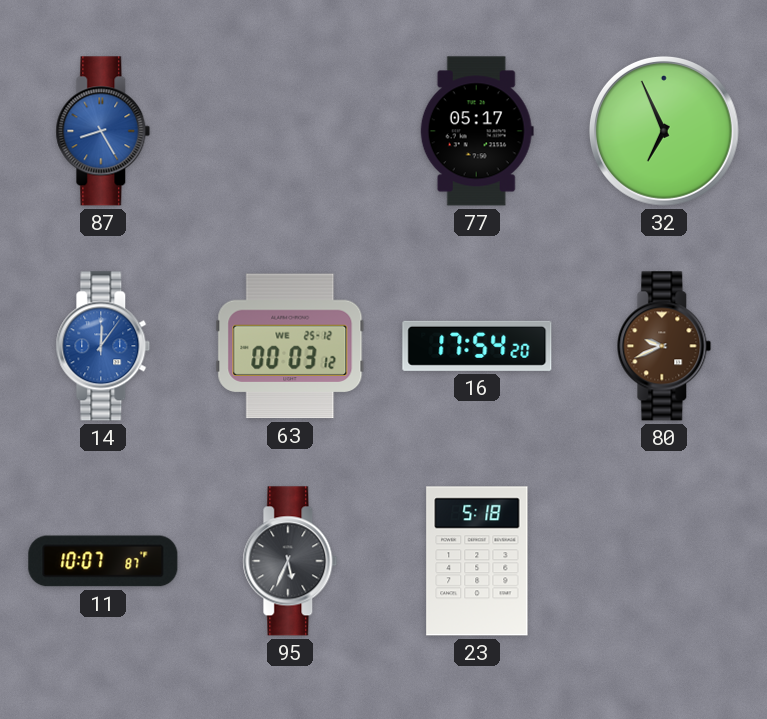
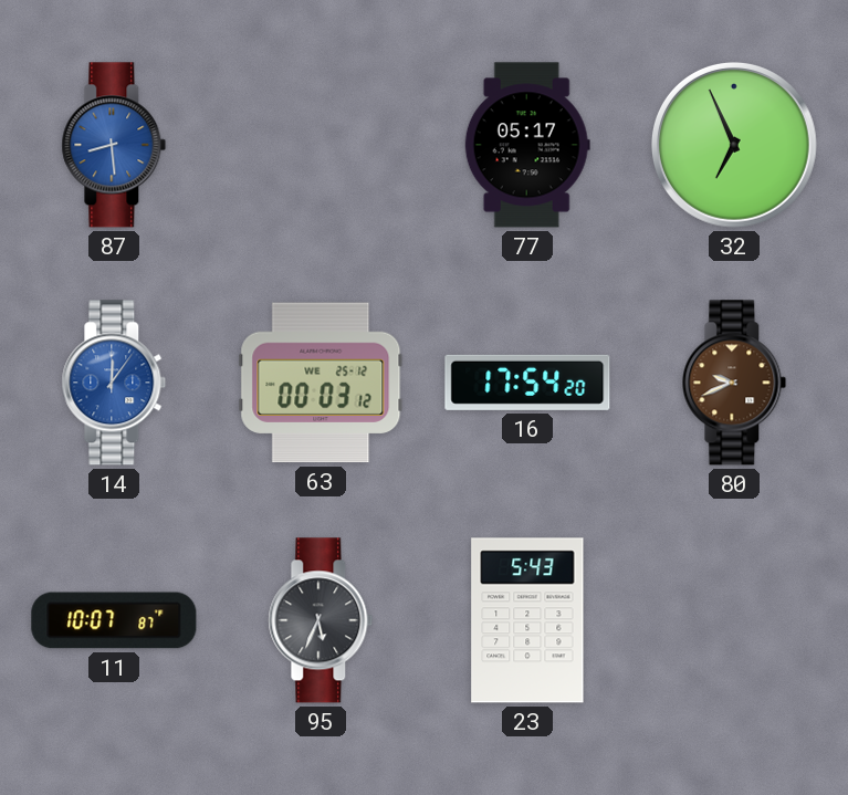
87: 8:25 -> 8:29 (114, 145)
23: 5:18 -> 5:43 (527, 620)
